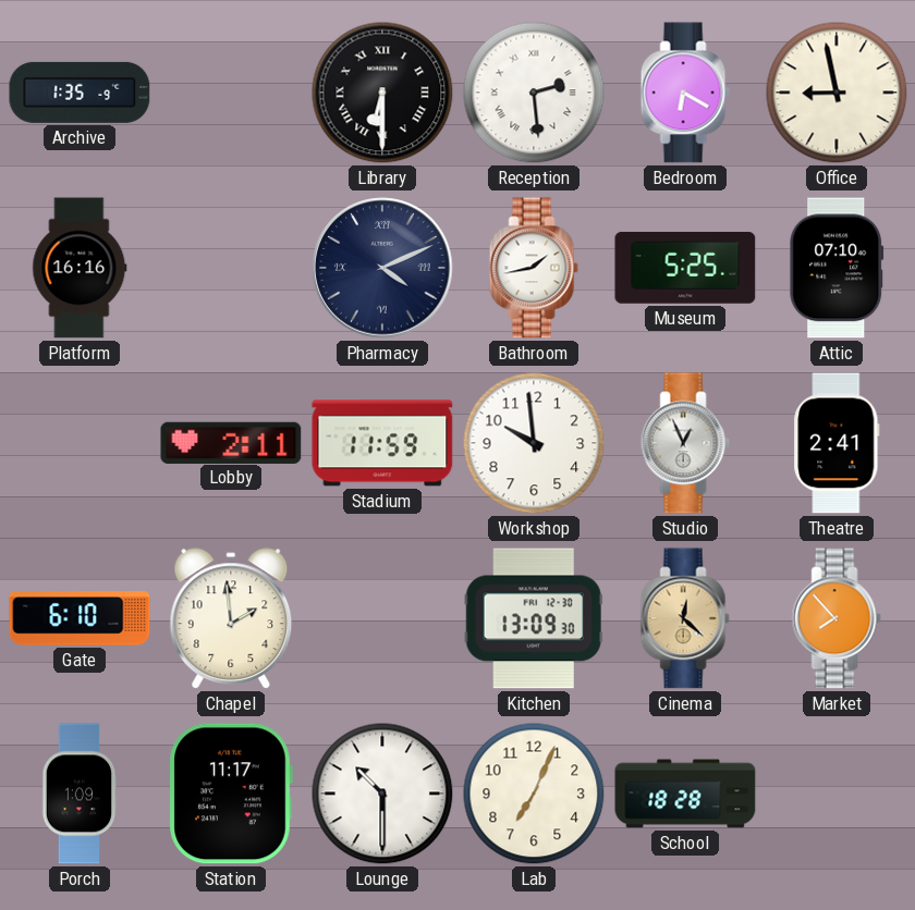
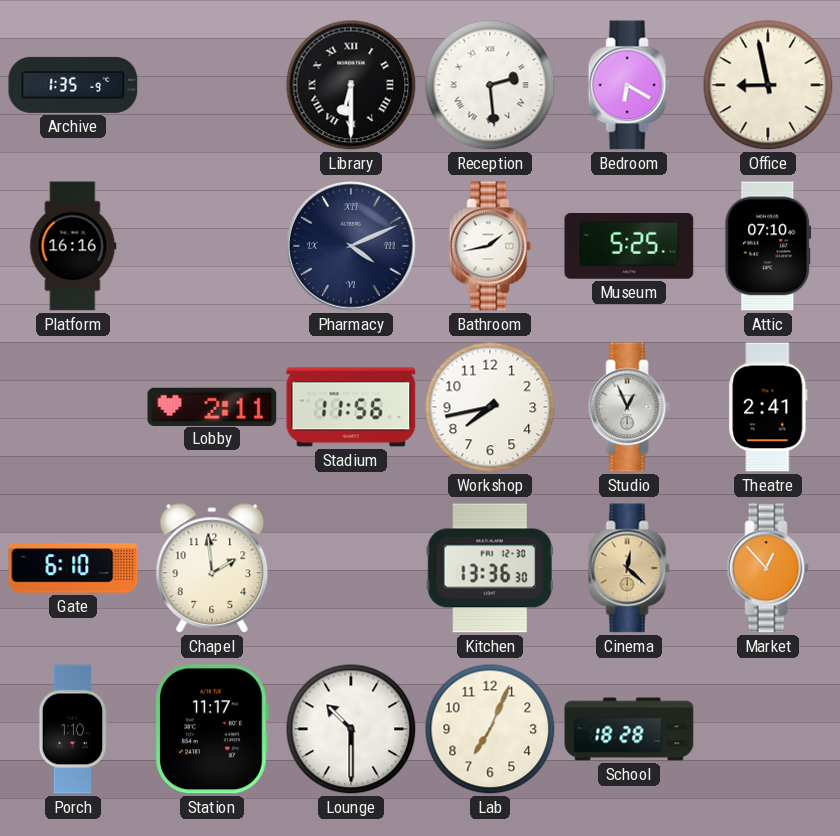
Stadium: 11:59 -> 11:56 (351, 407)
Workshop: 9:59 -> 7:43 (490, 407)
Kitchen: 13:09 -> 13:36 (490, 568)
Market: 7:53 -> 12:53 (768, 568)
Porch: 1:09 -> 1:10 (73, 729)
